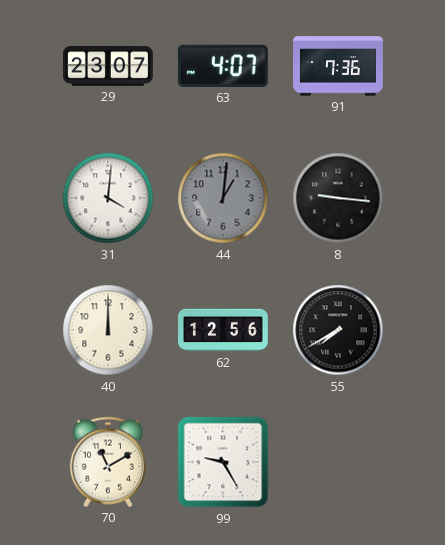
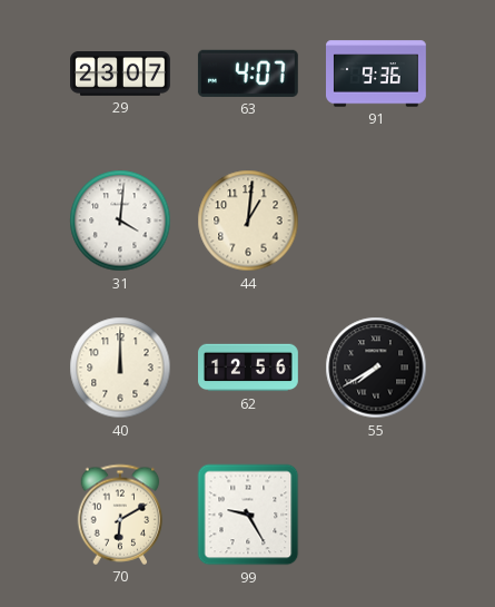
91: 7:36 -> 9:36 (377, 74)
44 dial: grey -> cream (248, 221)
8: 9:16 -> none (338, 198)
70: 11:10 -> 6:10 (120, 515)
